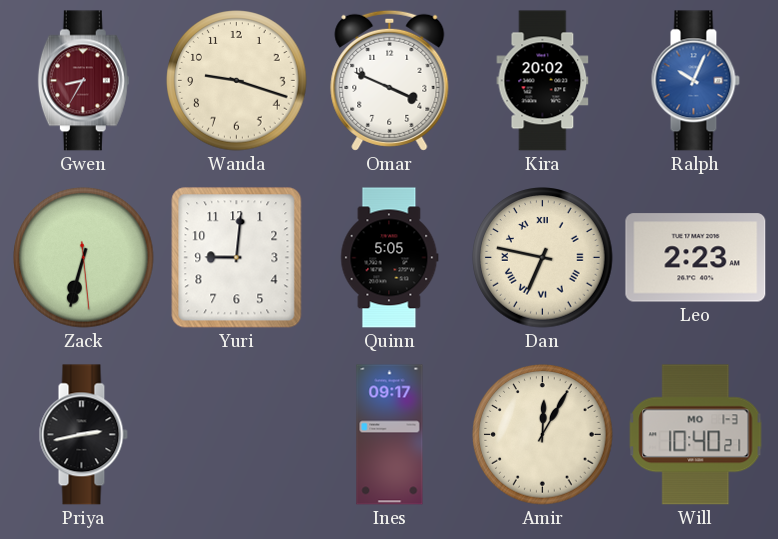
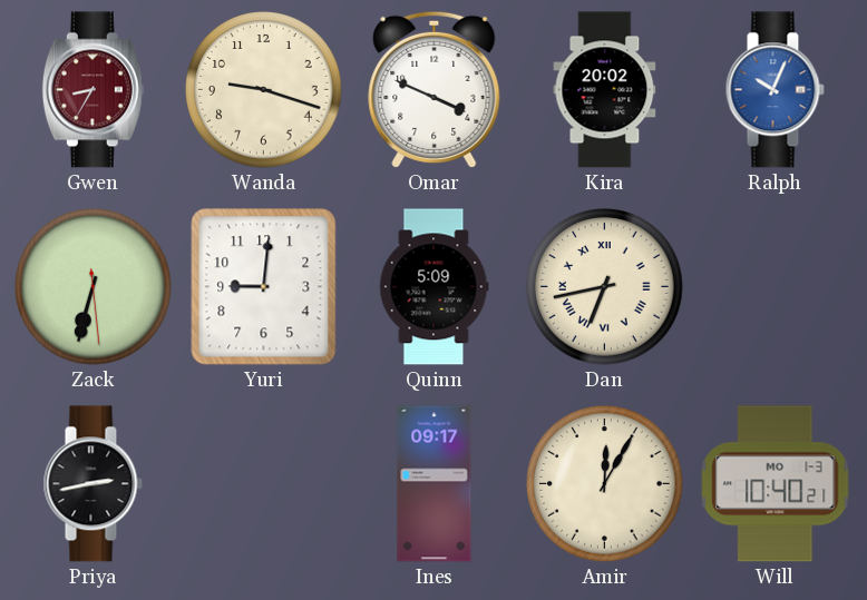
Quinn: 5:05 -> 5:09 (435, 287)
Dan: 6:47 -> 6:43 (605, 287)
Leo: 2:23 -> none (696, 258)
